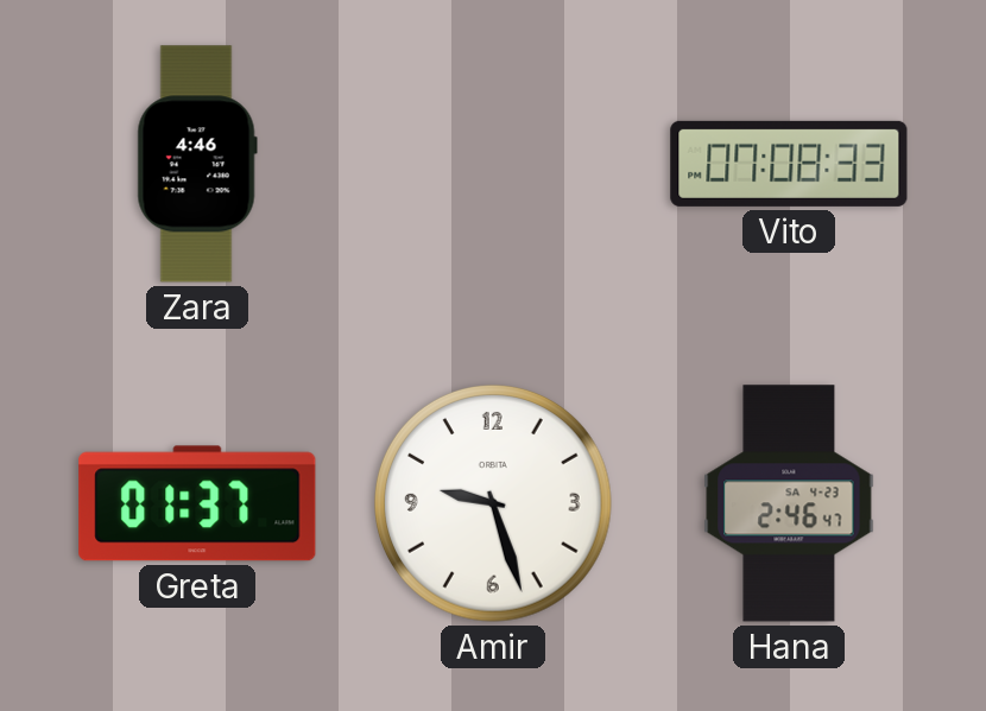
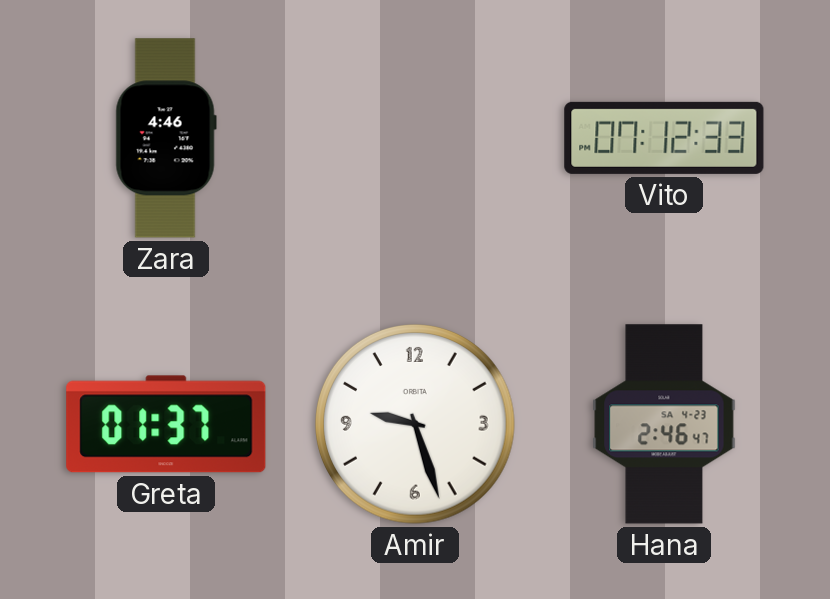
Vito: 07:08 -> 07:12 (664, 138)
